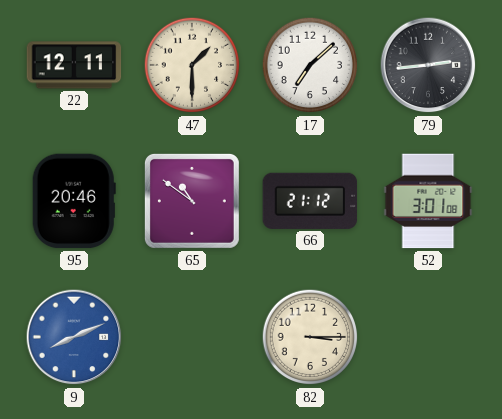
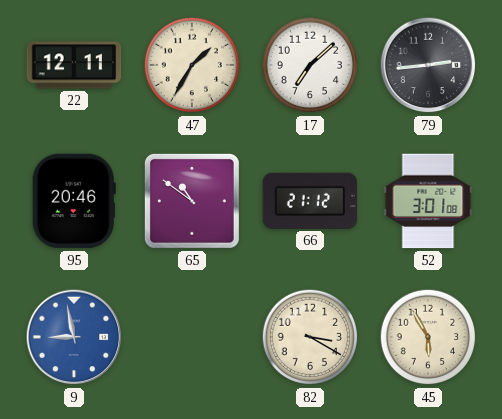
47: 1:30 -> 1:35 (192, 65)
9: 8:11 -> 8:58 (74, 337)
82: 3:15 -> 3:20 (310, 337)
45: none -> 5:55 (428, 337)
